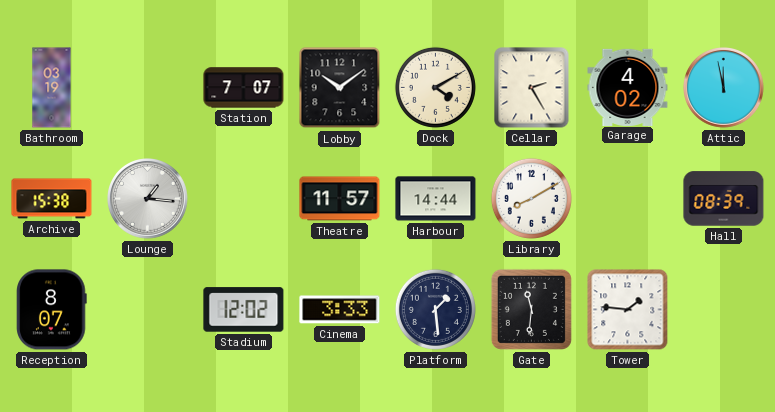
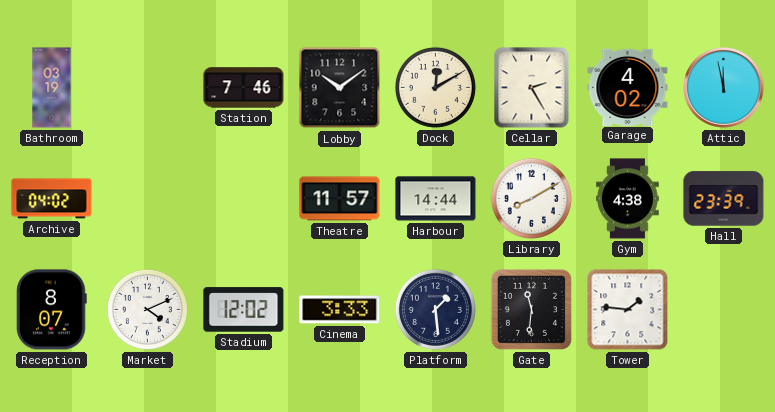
Station: 7:07 -> 7:46 (244, 88)
Dock: 4:10 -> 12:10 (435, 87)
Archive: 15:38 -> 04:02 (52, 199)
Lounge: 1:16 -> none (148, 199)
Gym: none -> 4:38 (628, 199)
Hall: 08:39 -> 23:39 (724, 199)
Market: none -> 4:11 (147, 309)
